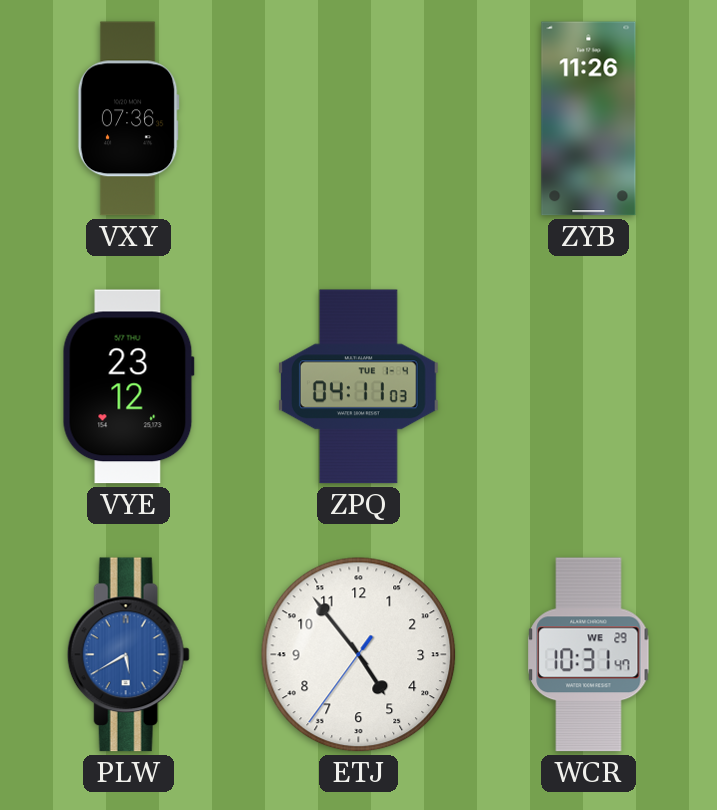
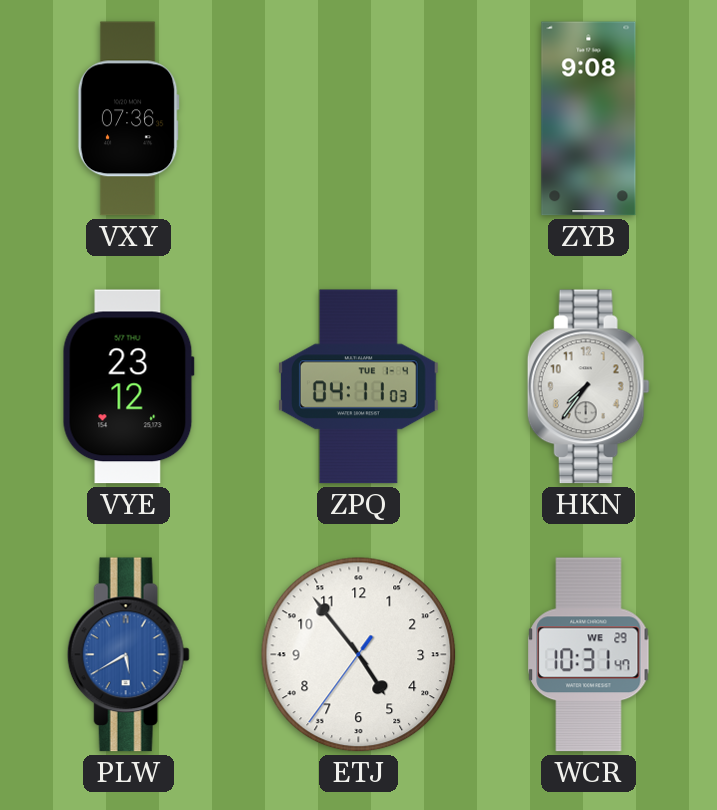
ZYB: 11:26 -> 9:08 (589, 119)
HKN: none -> 7:36 (588, 387)
